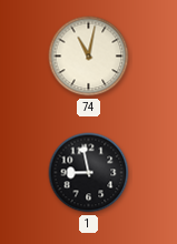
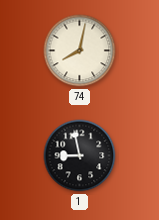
74: 11:02 -> 8:02 (80, 51)
